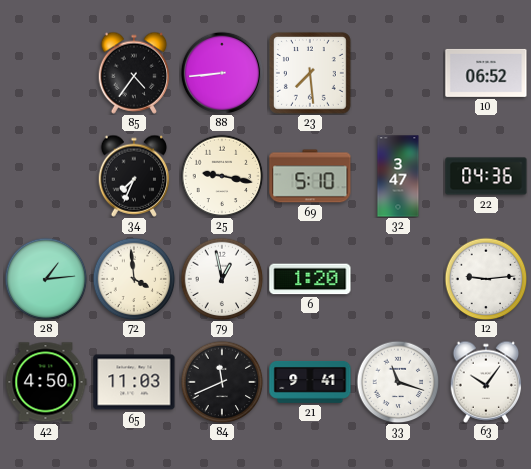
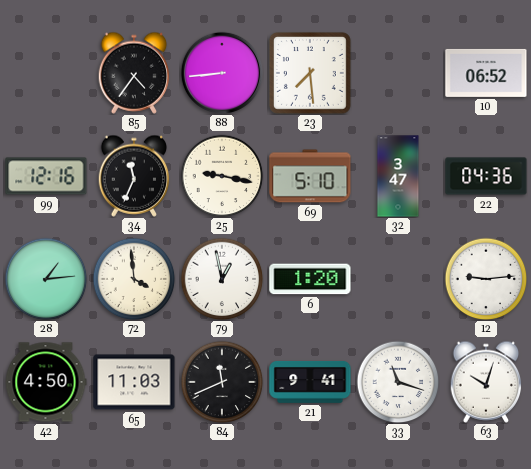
99: none -> 12:16 (46, 176)
34: 7:34 -> 11:34 (134, 176)
63: 10:06 -> 10:03 (486, 382)
